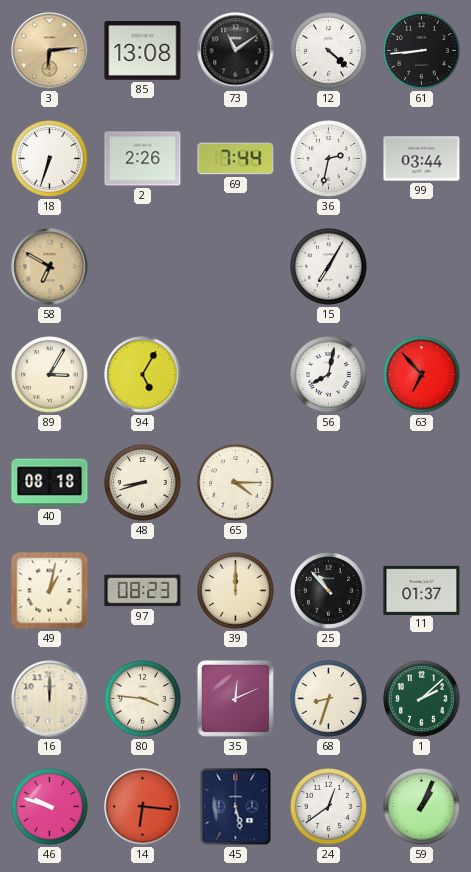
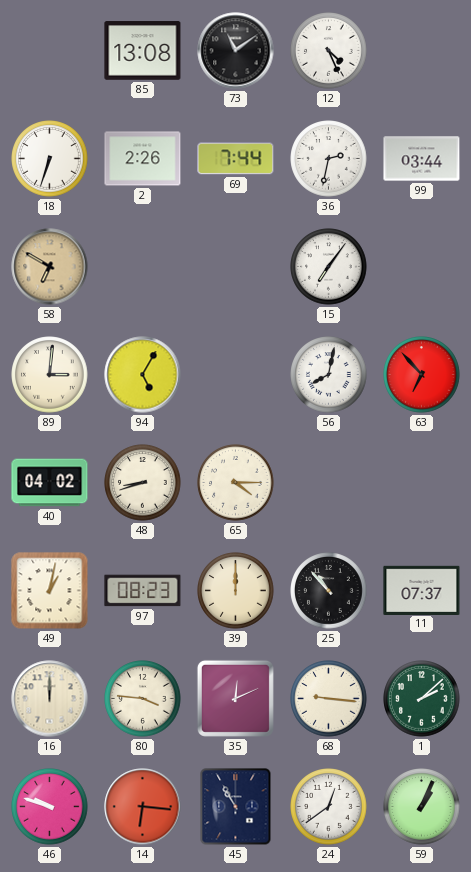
3: 6:14 -> none (50, 51)
12: 4:22 -> 4:26 (329, 51)
61: 8:44 -> none (422, 51)
15: 7:05 -> 7:06 (329, 267)
89: 3:05 -> 3:01 (50, 375)
40: 08:18 -> 04:02 (50, 483)
11: 01:37 -> 07:37 (422, 590)
68: 8:33 -> 9:16 (329, 699)
45: 5:28 -> 10:55 (236, 807)
